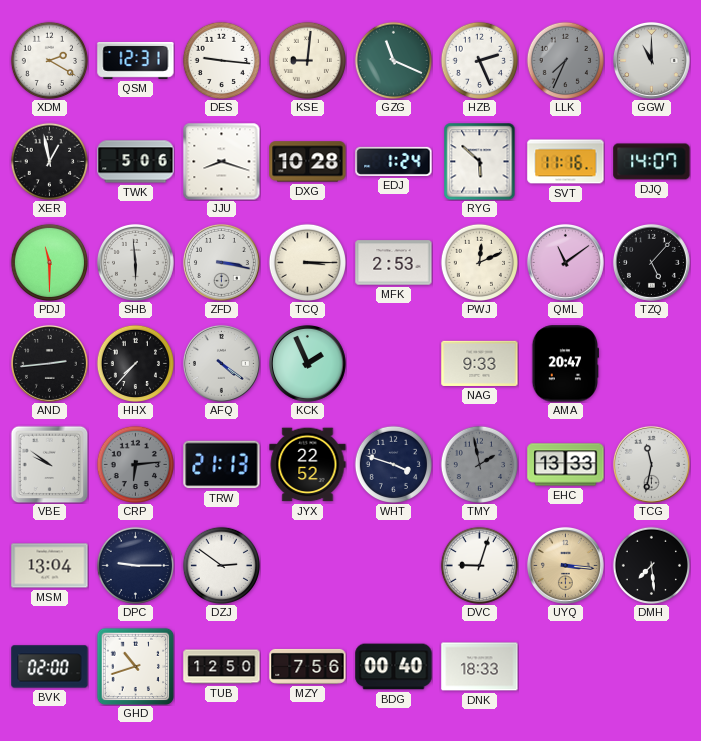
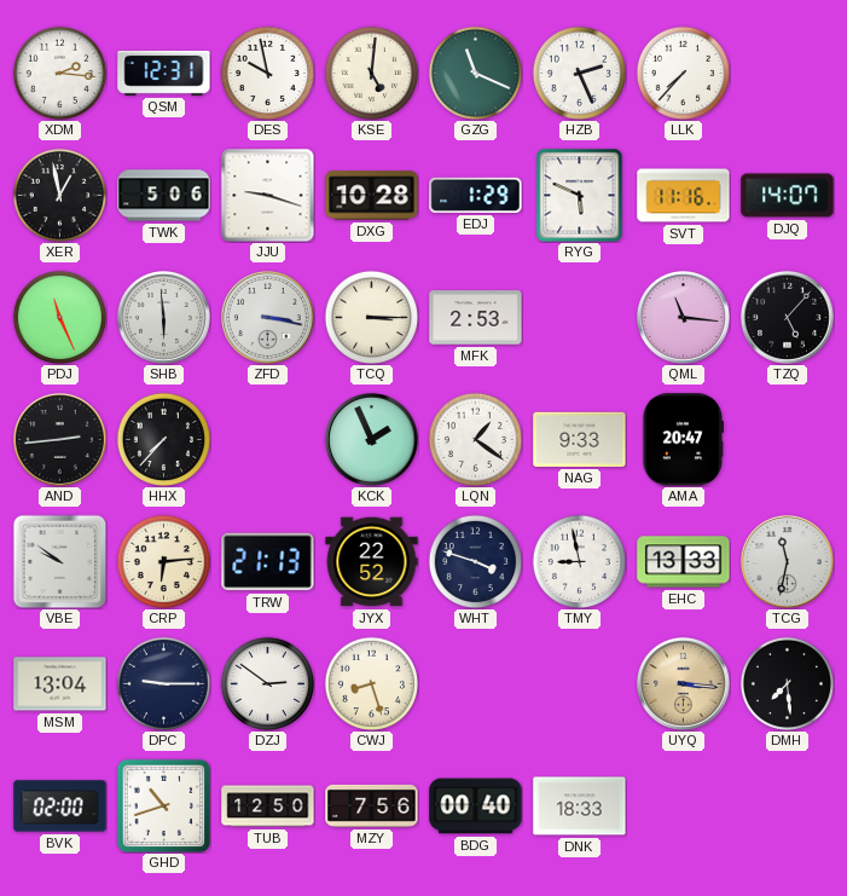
XDM: 2:20 -> 2:16 (59, 73)
DES: 9:16 -> 9:58 (267, 73)
KSE: 9:01 -> 5:01 (371, 73)
LLK: 7:34 -> 7:37 (683, 73)
LLK dial: grey -> white (683, 73)
GGW: 11:00 -> none (651, 60)
JJU: 8:18 -> 9:18 (267, 195)
EDJ: 1:24 -> 1:29 (476, 195)
RYG: 5:52 -> 5:49 (580, 195)
PDJ: 11:30 -> 11:26 (59, 317)
PWJ: 12:11 -> none (479, 262)
QML: 11:09 -> 11:16 (683, 317)
AFQ: 4:21 -> none (221, 363)
LQN: none -> 1:21 (475, 439)
CRP dial: grey -> cream (163, 561)
TMY: 1:58 -> 8:58 (579, 561)
TMY dial: grey -> white (579, 561)
CWJ: none -> 8:27 (371, 683)
DVC: 9:03 -> none (479, 565)
